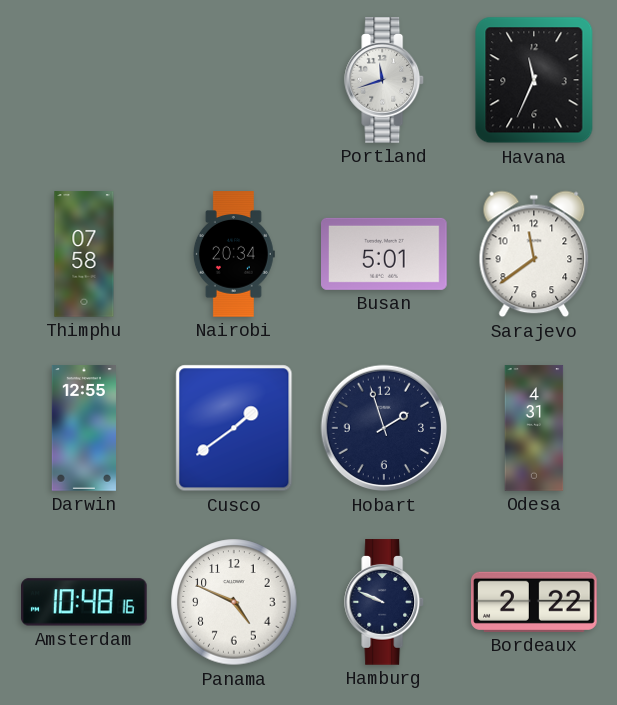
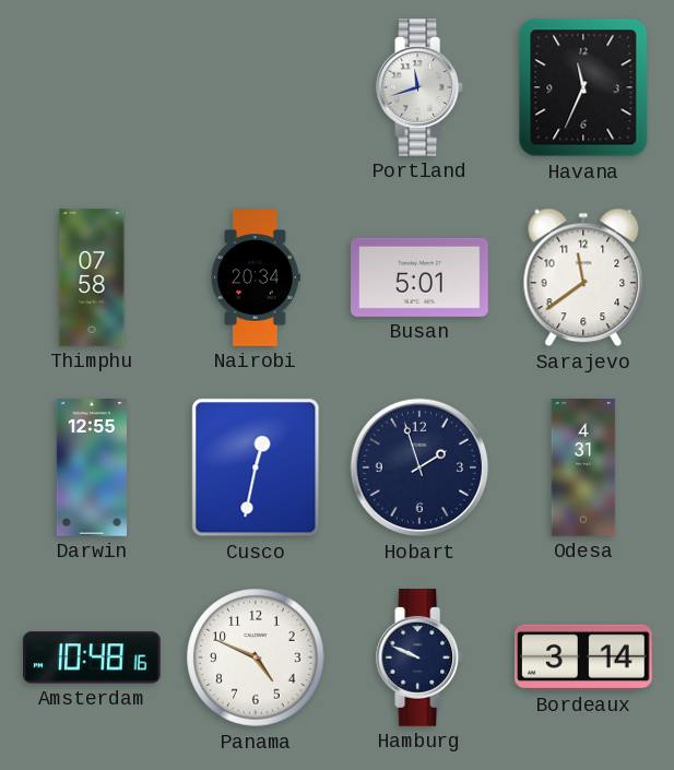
Cusco: 1:39 -> 12:32 (256, 467)
Bordeaux: 2:22 -> 3:14 (583, 658)
